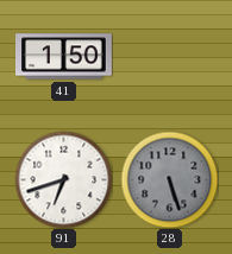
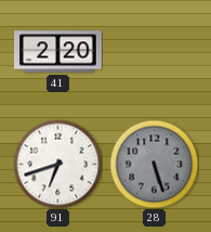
41: 1:50 -> 2:20 (58, 52)
